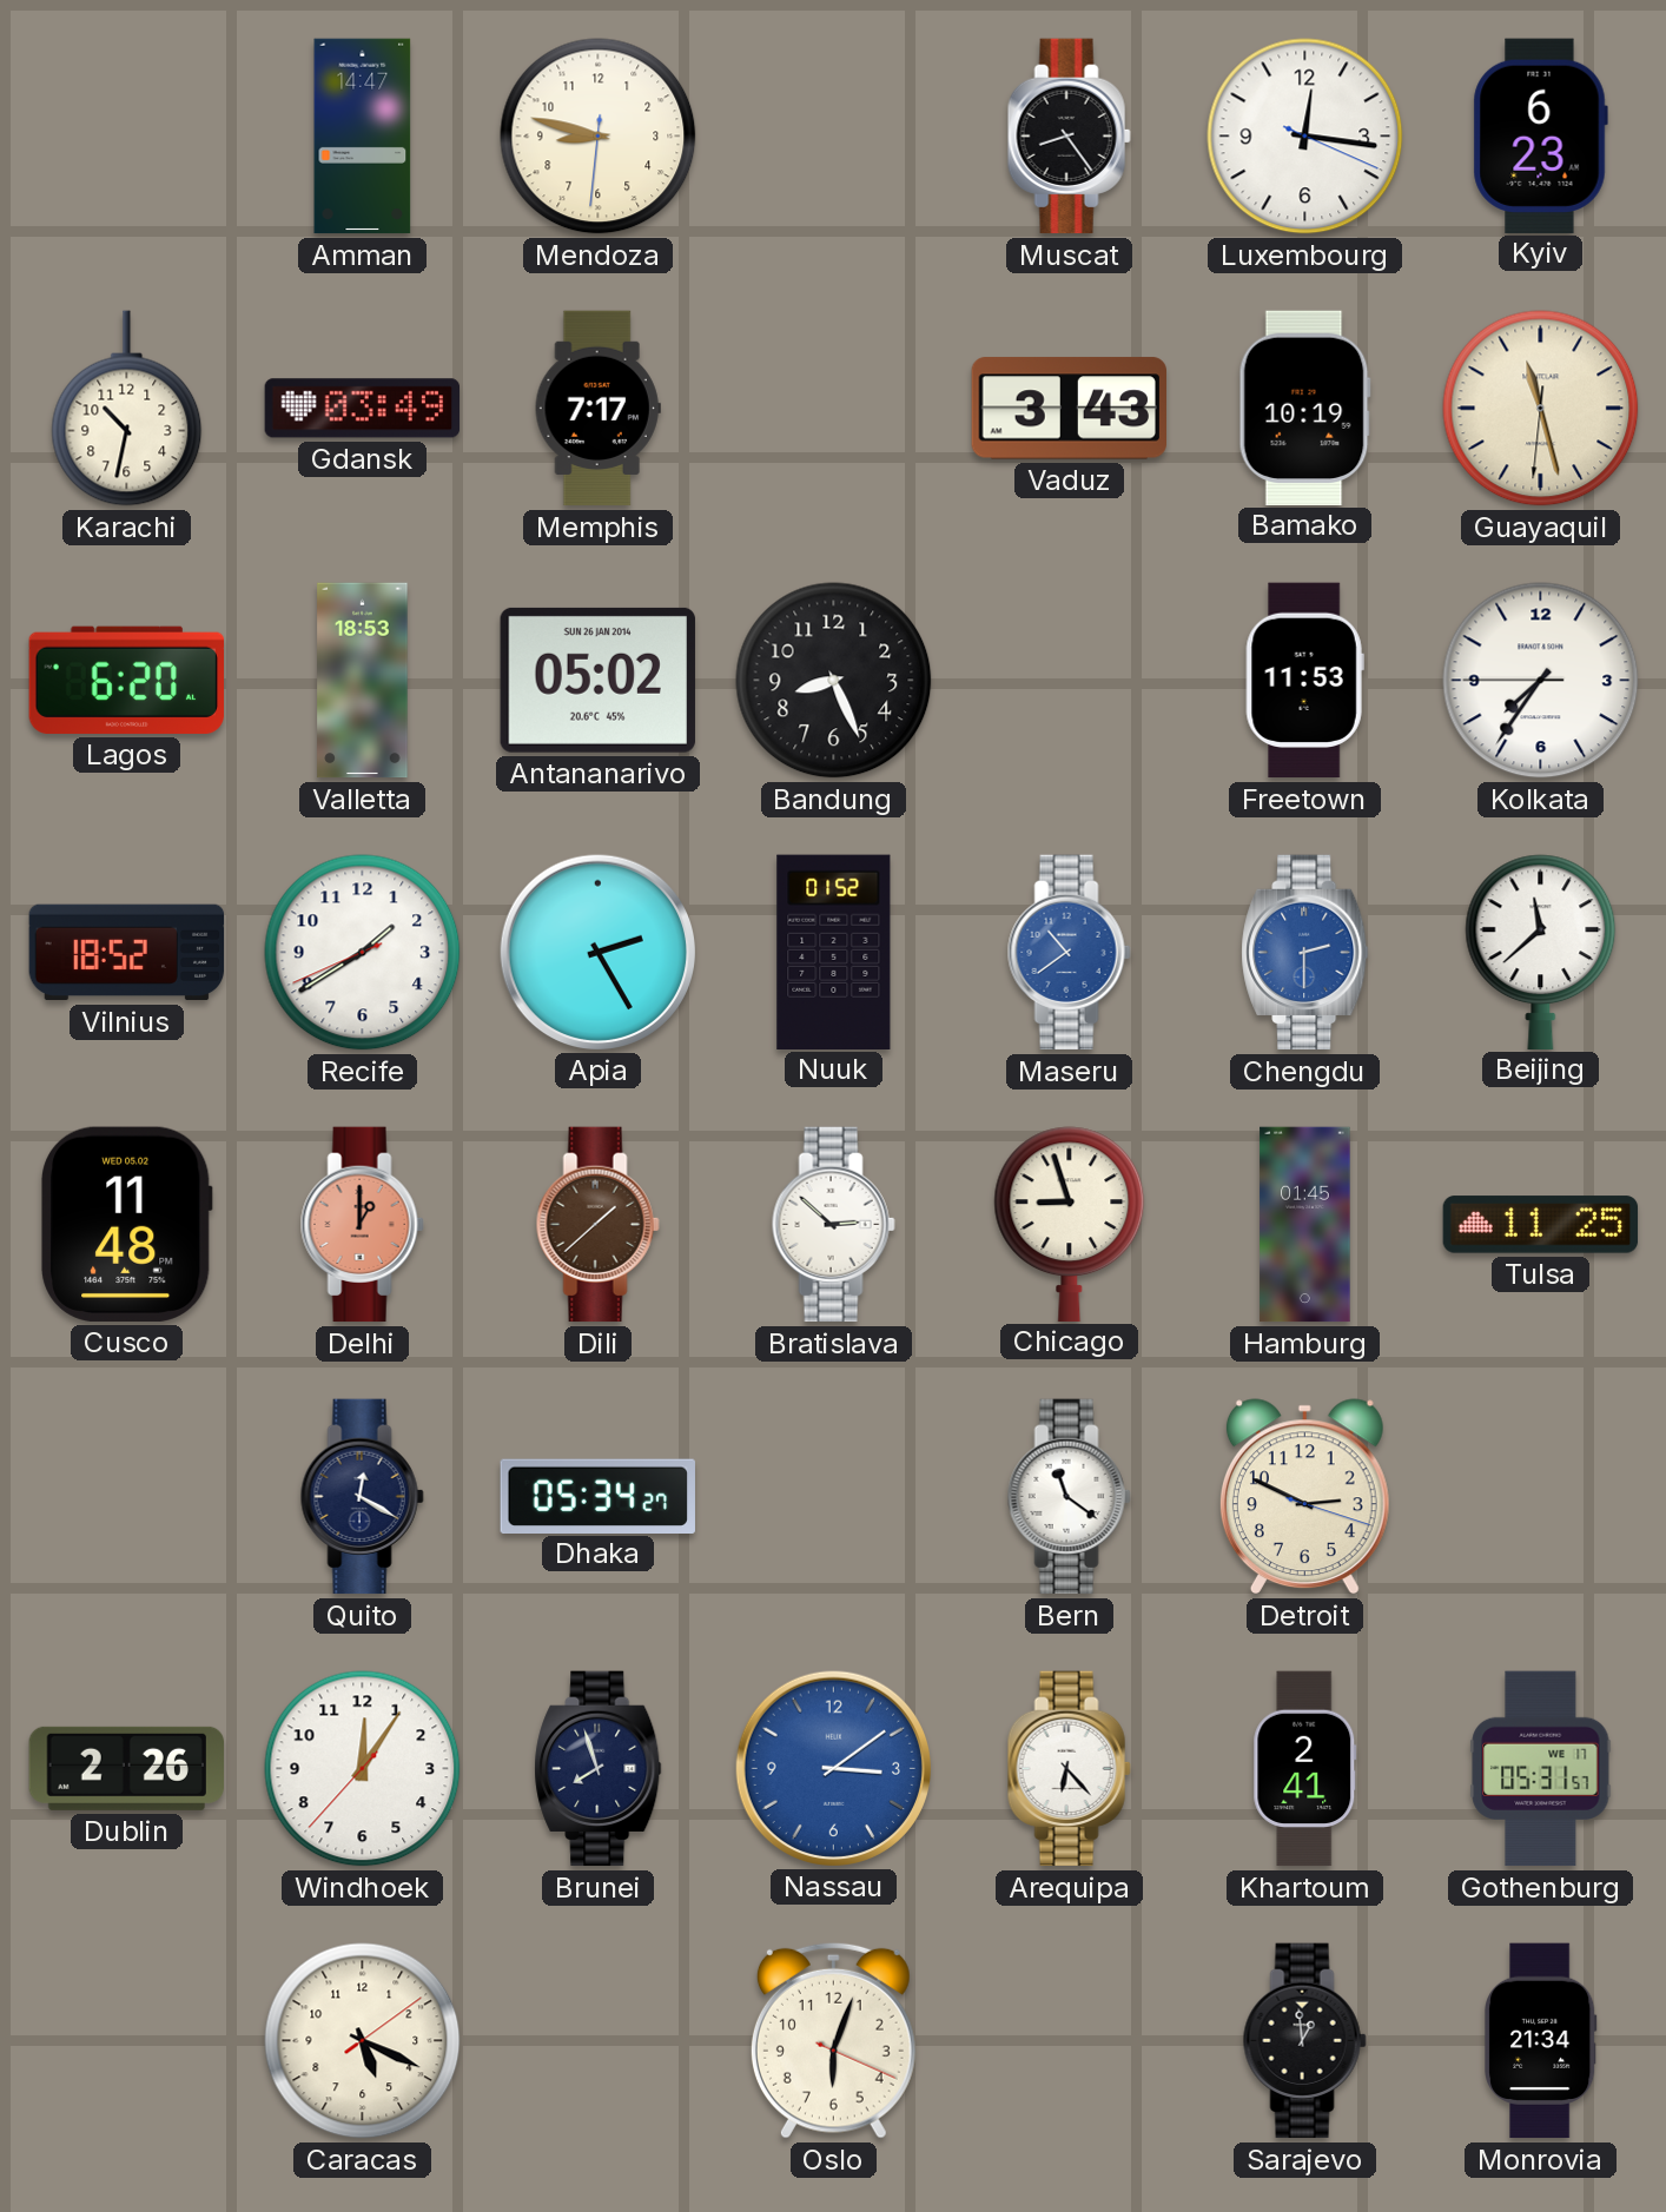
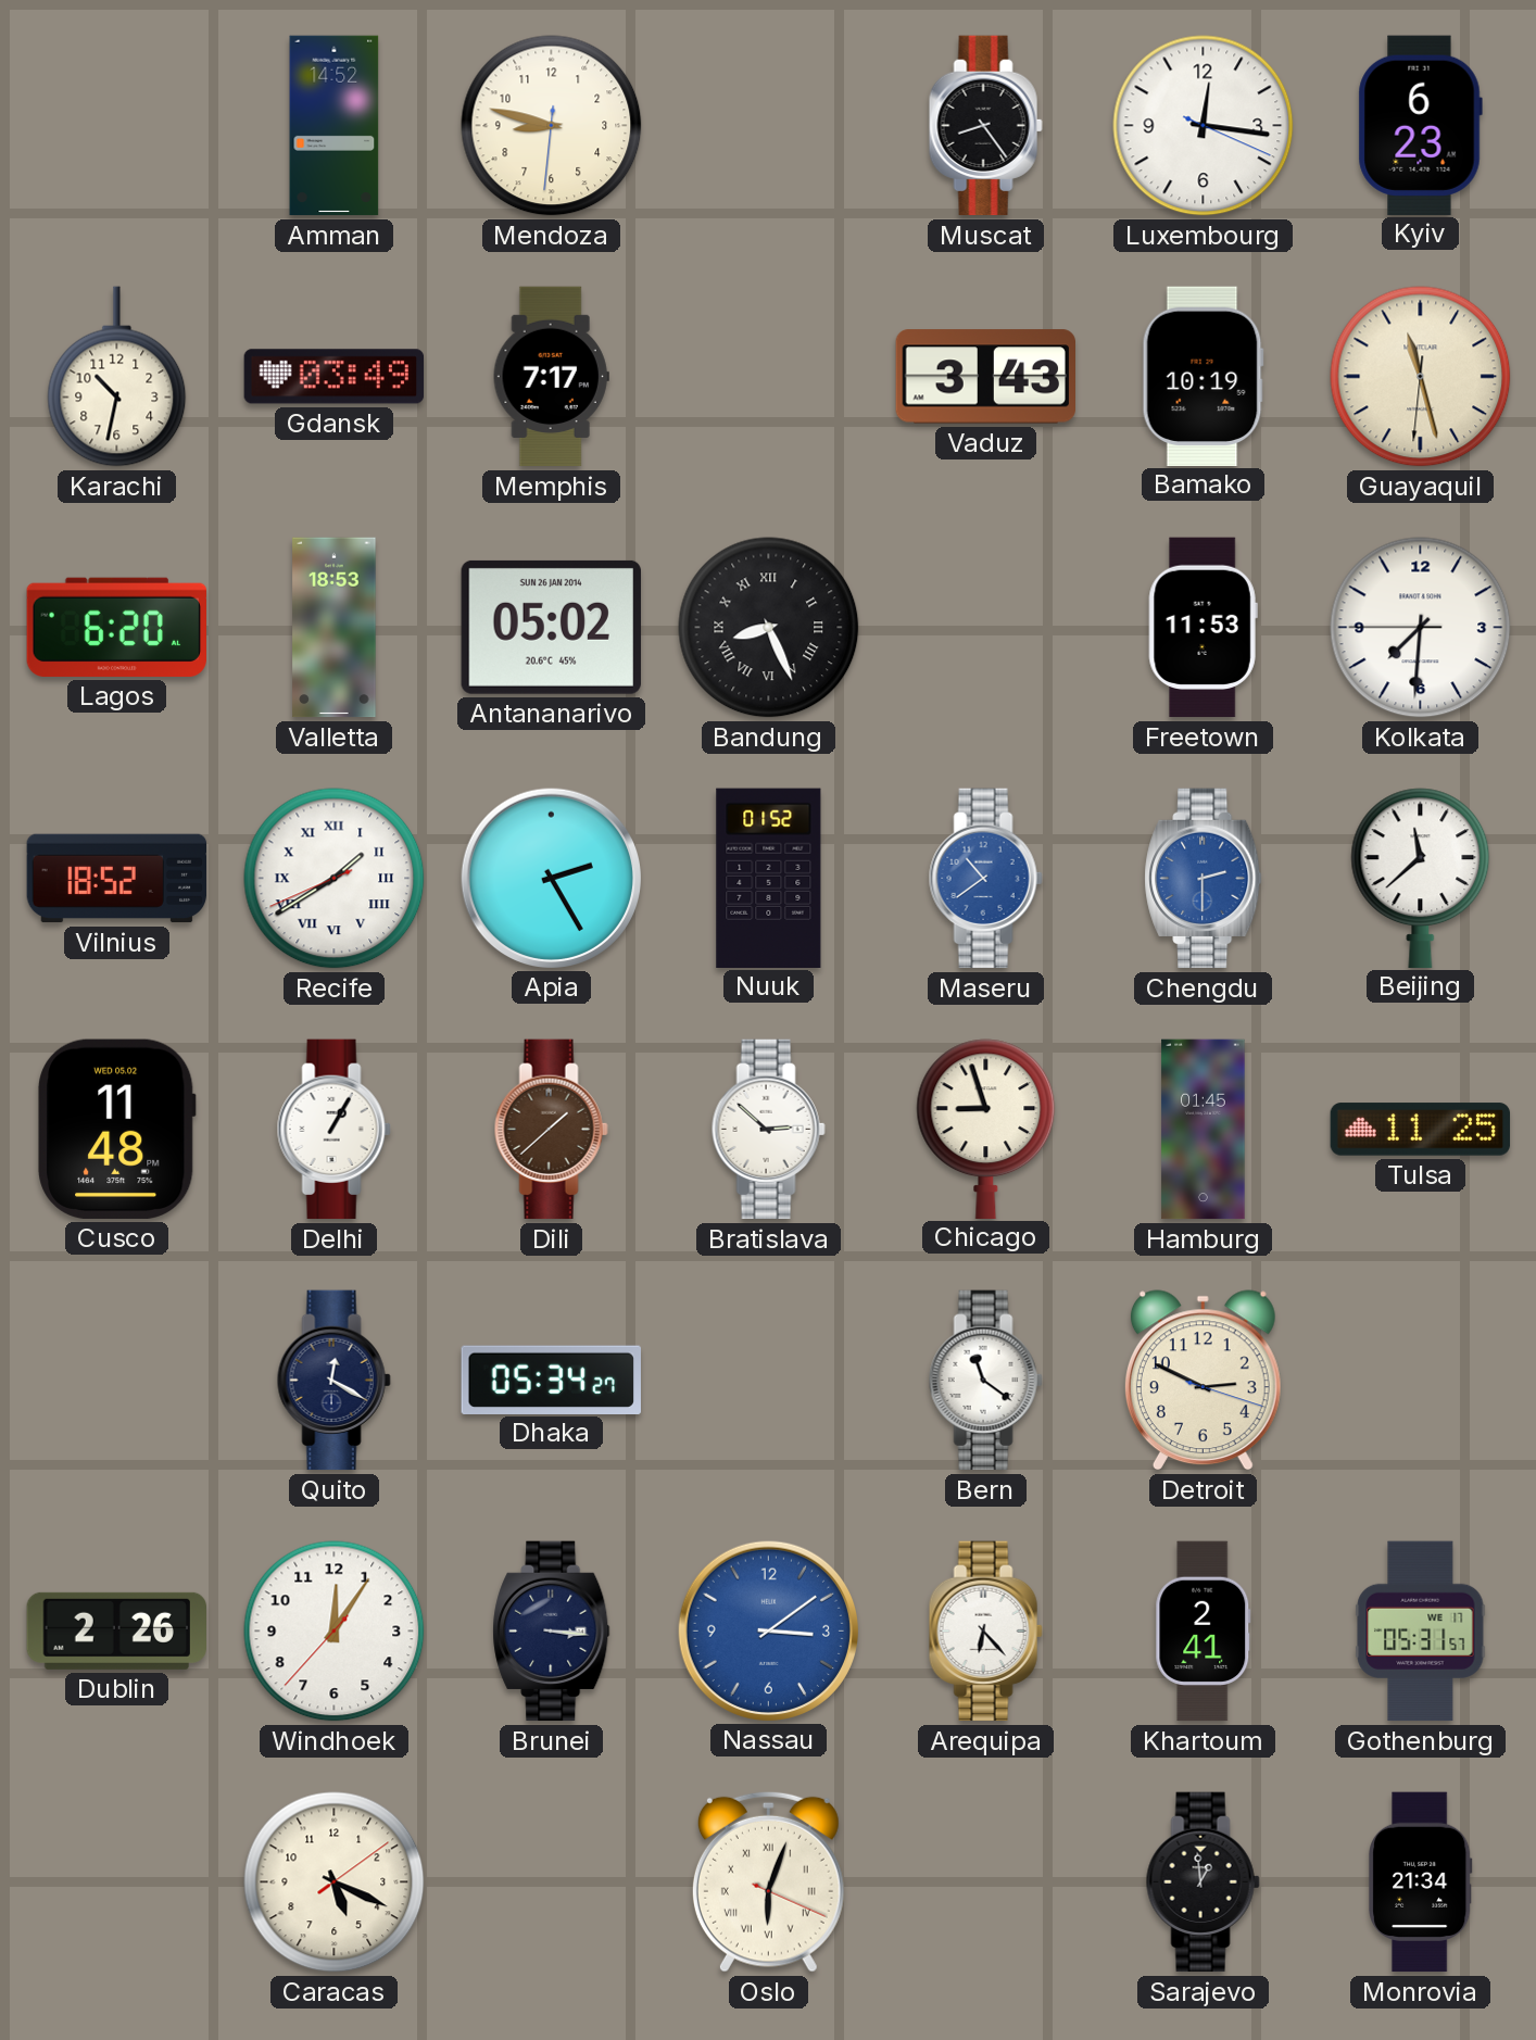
Amman: 14:47 -> 14:52 (335, 126)
Bandung numerals: Arabic -> Roman (769, 628)
Kolkata: 7:35 -> 7:30 (1421, 628)
Recife numerals: Arabic -> Roman (335, 879)
Delhi: 1:00 -> 1:05 (333, 1130)
Delhi dial: salmon -> white (333, 1130)
Brunei: 7:57 -> 3:16 (552, 1632)
Oslo numerals: Arabic -> Roman (768, 1881)
